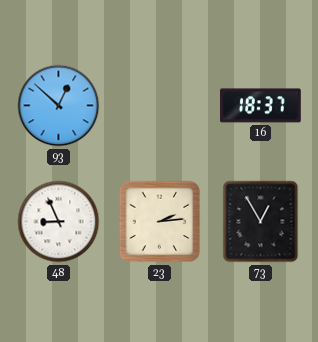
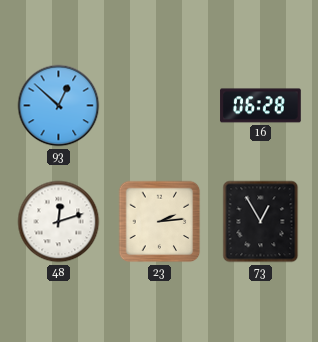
16: 18:37 -> 06:28 (261, 106)
48: 8:56 -> 12:12 (59, 222)
